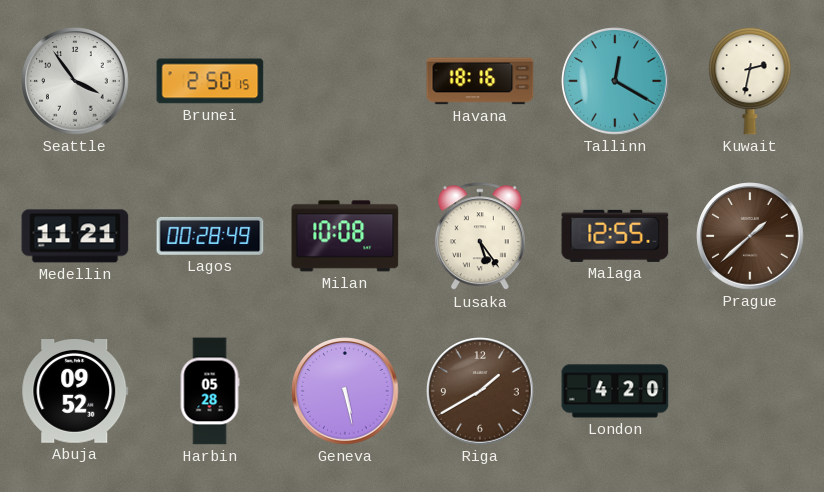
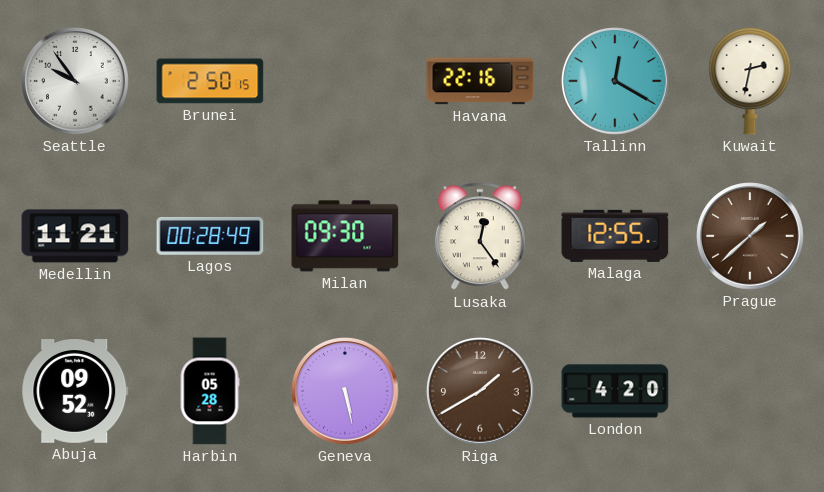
Seattle: 3:54 -> 9:54 (75, 81)
Havana: 18:16 -> 22:16 (480, 81)
Milan: 10:08 -> 09:30 (345, 236)
Lusaka: 5:24 -> 12:24 (480, 237)
